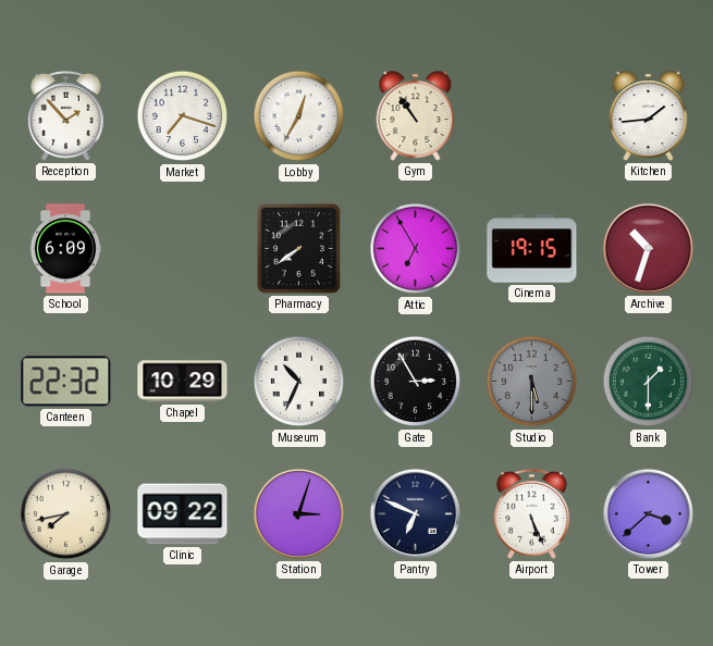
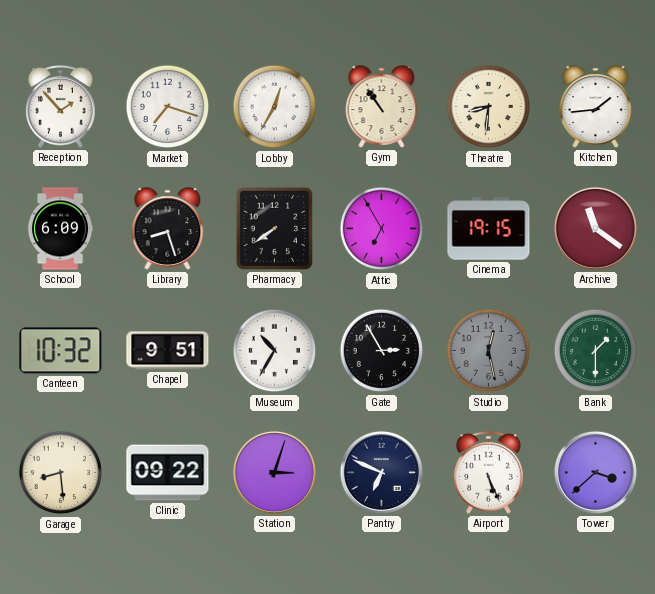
Theatre: none -> 8:31 (489, 107)
Library: none -> 8:27 (168, 229)
Archive: 10:33 -> 11:21 (595, 228)
Canteen: 22:32 -> 10:32 (61, 351)
Chapel: 10:29 -> 9:51 (168, 351)
Museum: 10:34 -> 10:35 (275, 351)
Studio: 5:30 -> 12:28 (489, 351)
Garage: 7:43 -> 8:29 (61, 473)
